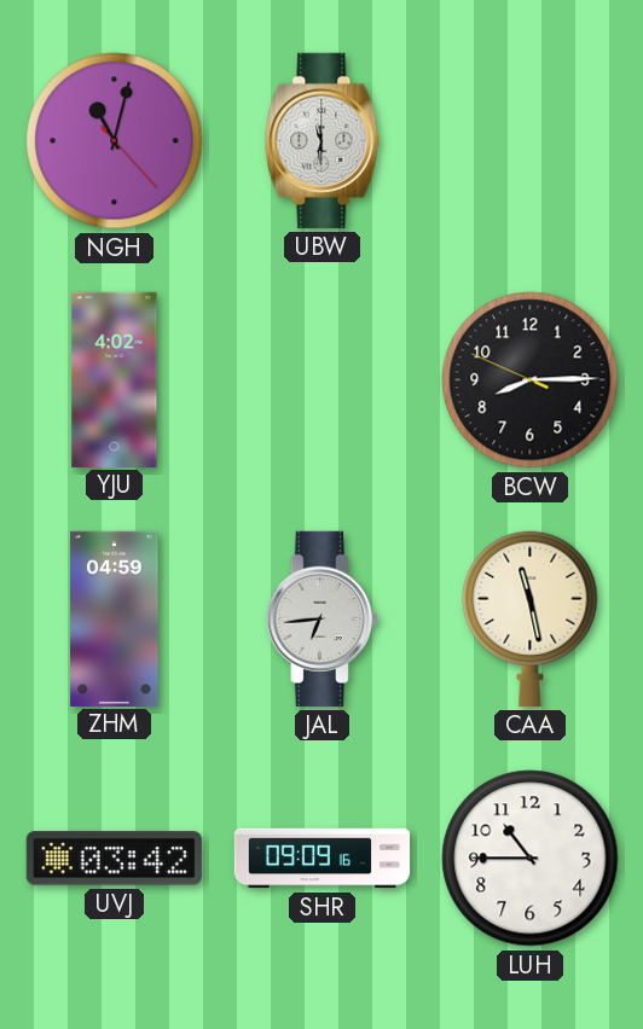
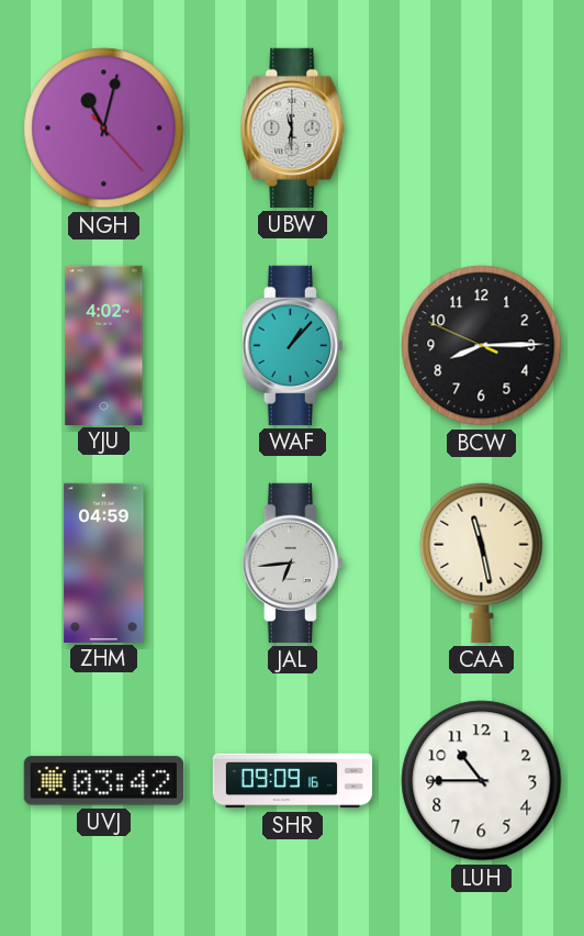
WAF: none -> 1:07 (292, 345)
